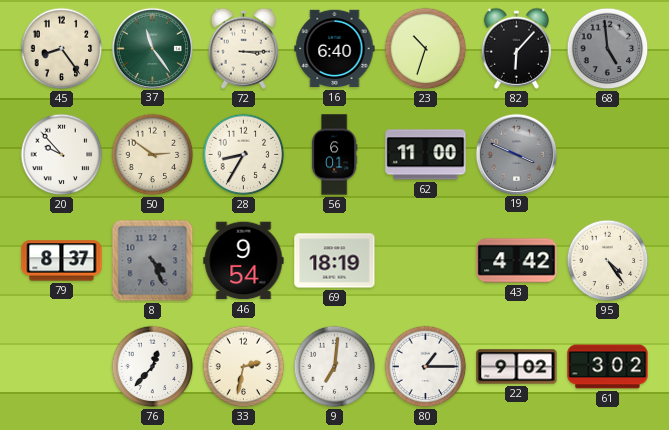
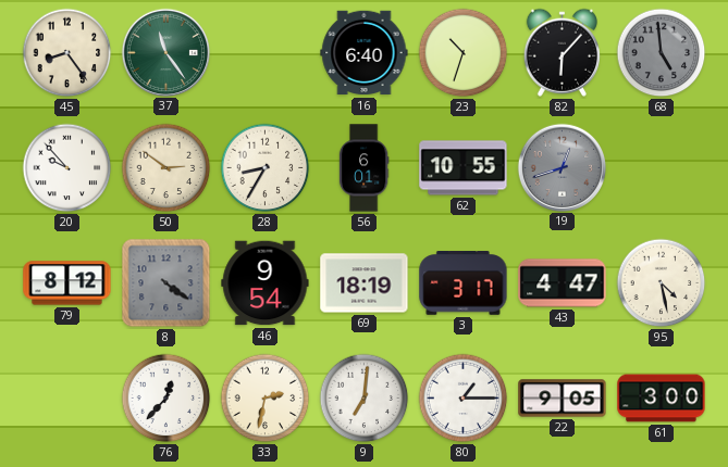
72: 3:15 -> none (243, 48)
62: 11:00 -> 10:55 (464, 168)
19: 3:49 -> 12:42 (562, 167)
79: 8:37 -> 8:12 (67, 283)
8: 4:26 -> 4:21 (166, 283)
3: none -> 3:17 (464, 283)
43: 4:42 -> 4:47 (563, 283)
95: 4:24 -> 4:28 (662, 283)
22: 9:02 -> 9:05 (563, 399)
61: 3:02 -> 3:00 (662, 399)
